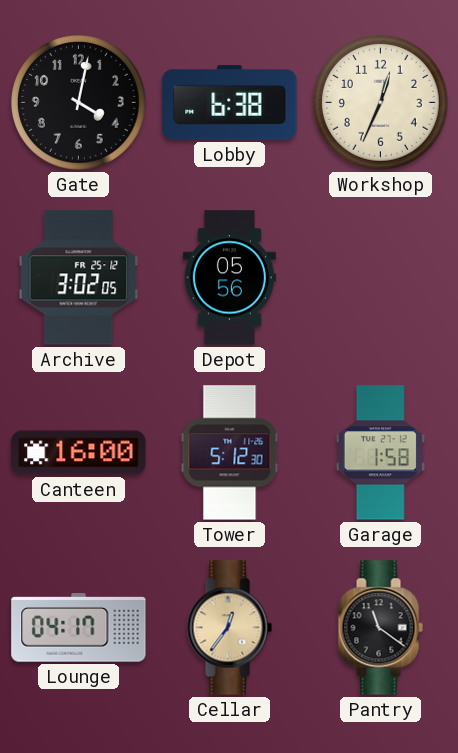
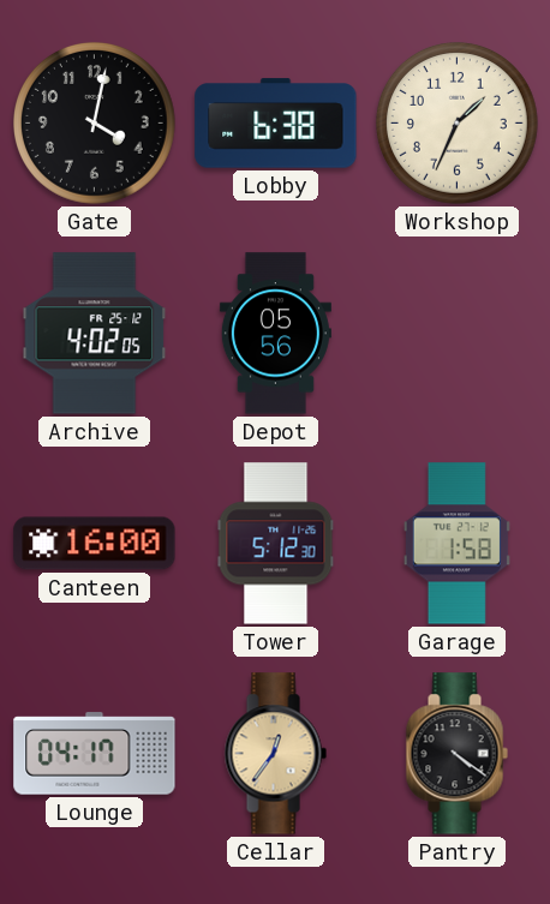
Workshop: 12:34 -> 1:34 (458, 124)
Archive: 3:02 -> 4:02 (95, 334)
Pantry: 11:21 -> 4:21 (456, 754)
